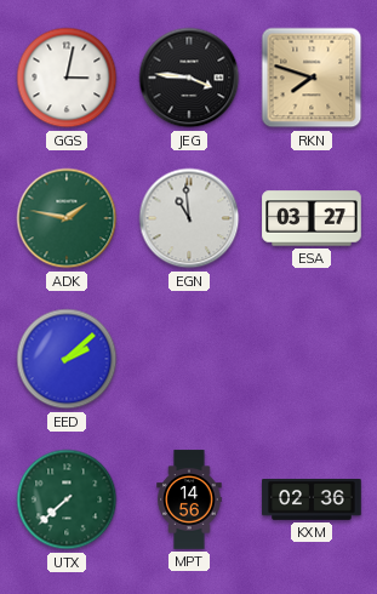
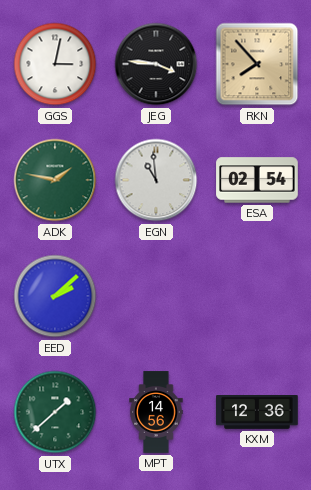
RKN: 7:48 -> 7:53 (257, 64)
ESA: 03:27 -> 02:54 (257, 180)
UTX: 7:38 -> 1:38 (55, 412)
KXM: 02:36 -> 12:36 (257, 413)
